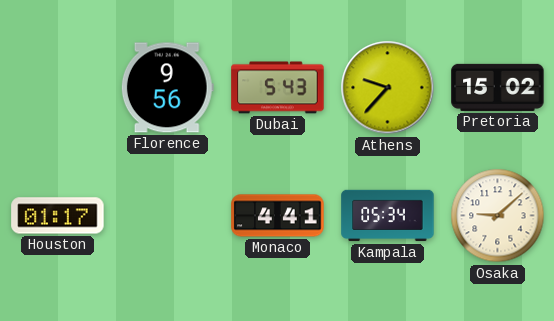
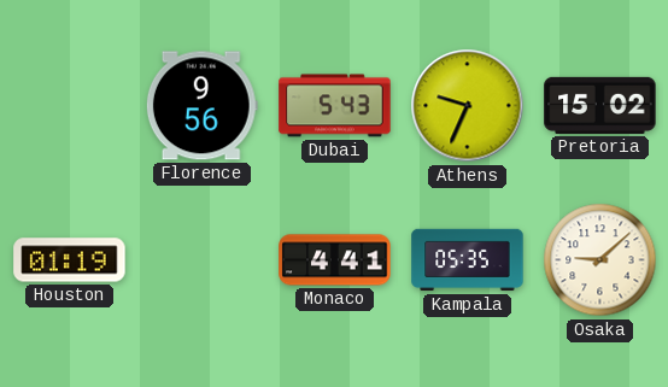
Athens: 9:37 -> 9:34 (468, 106)
Houston: 01:17 -> 01:19 (70, 260)
Kampala: 05:34 -> 05:35 (468, 260)
